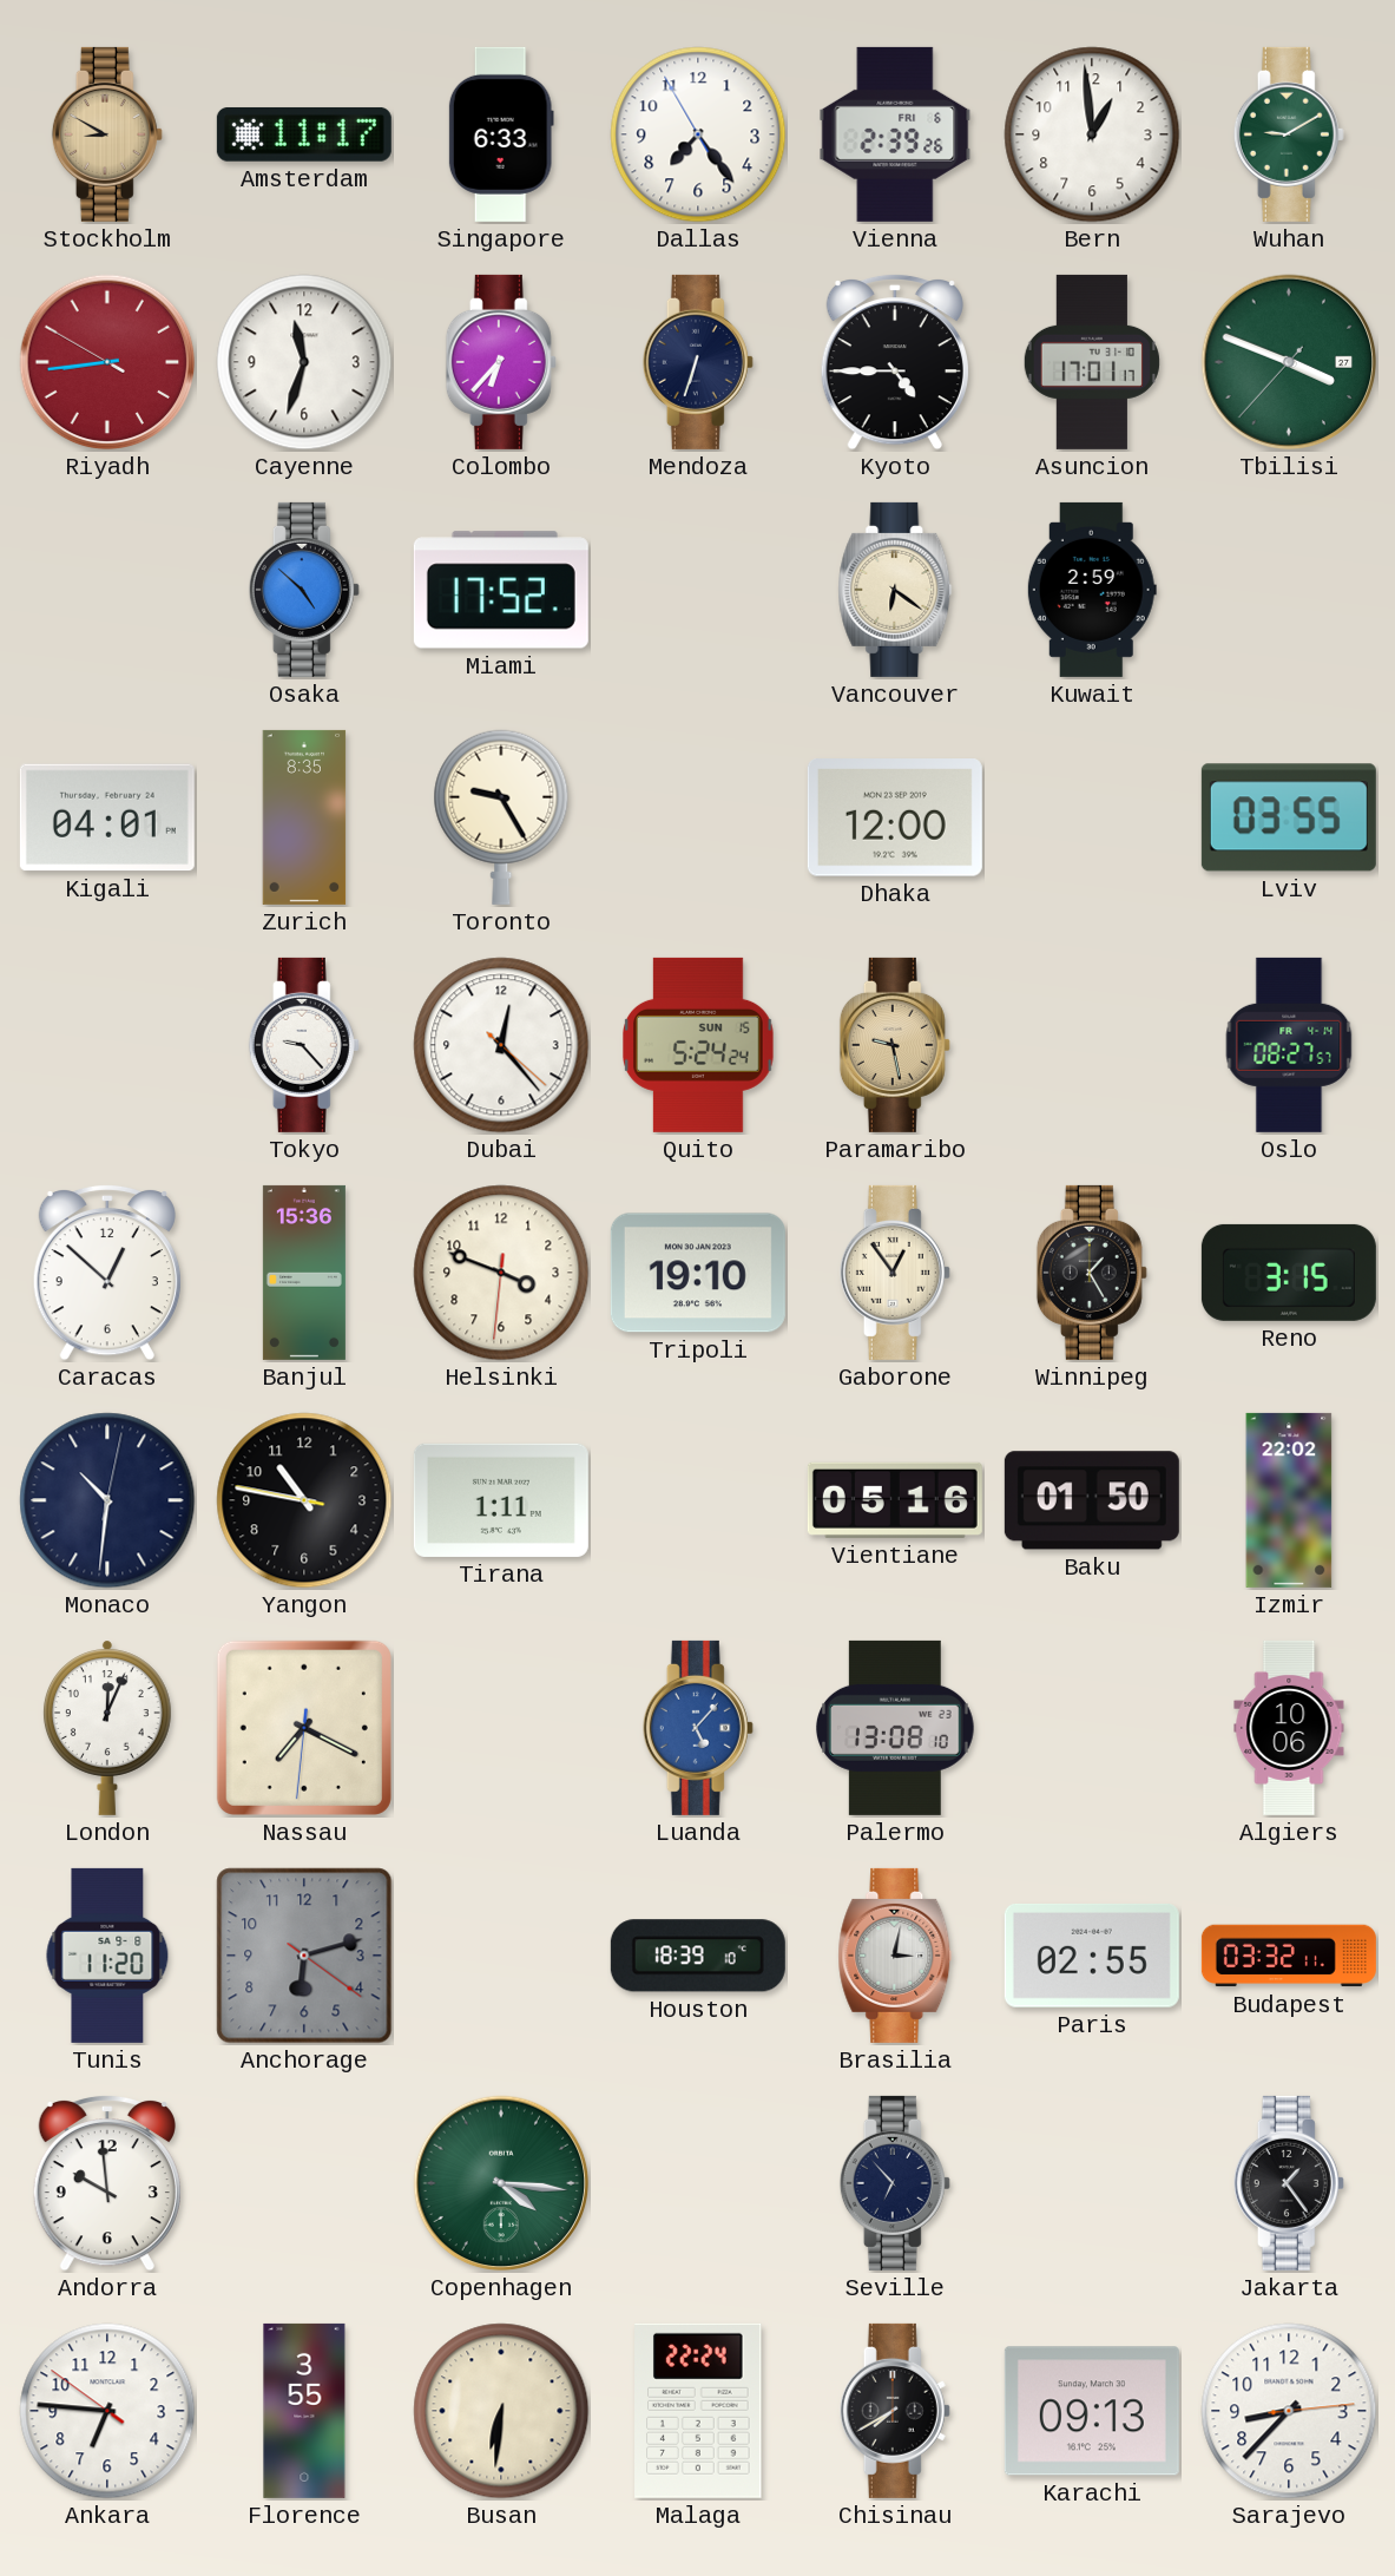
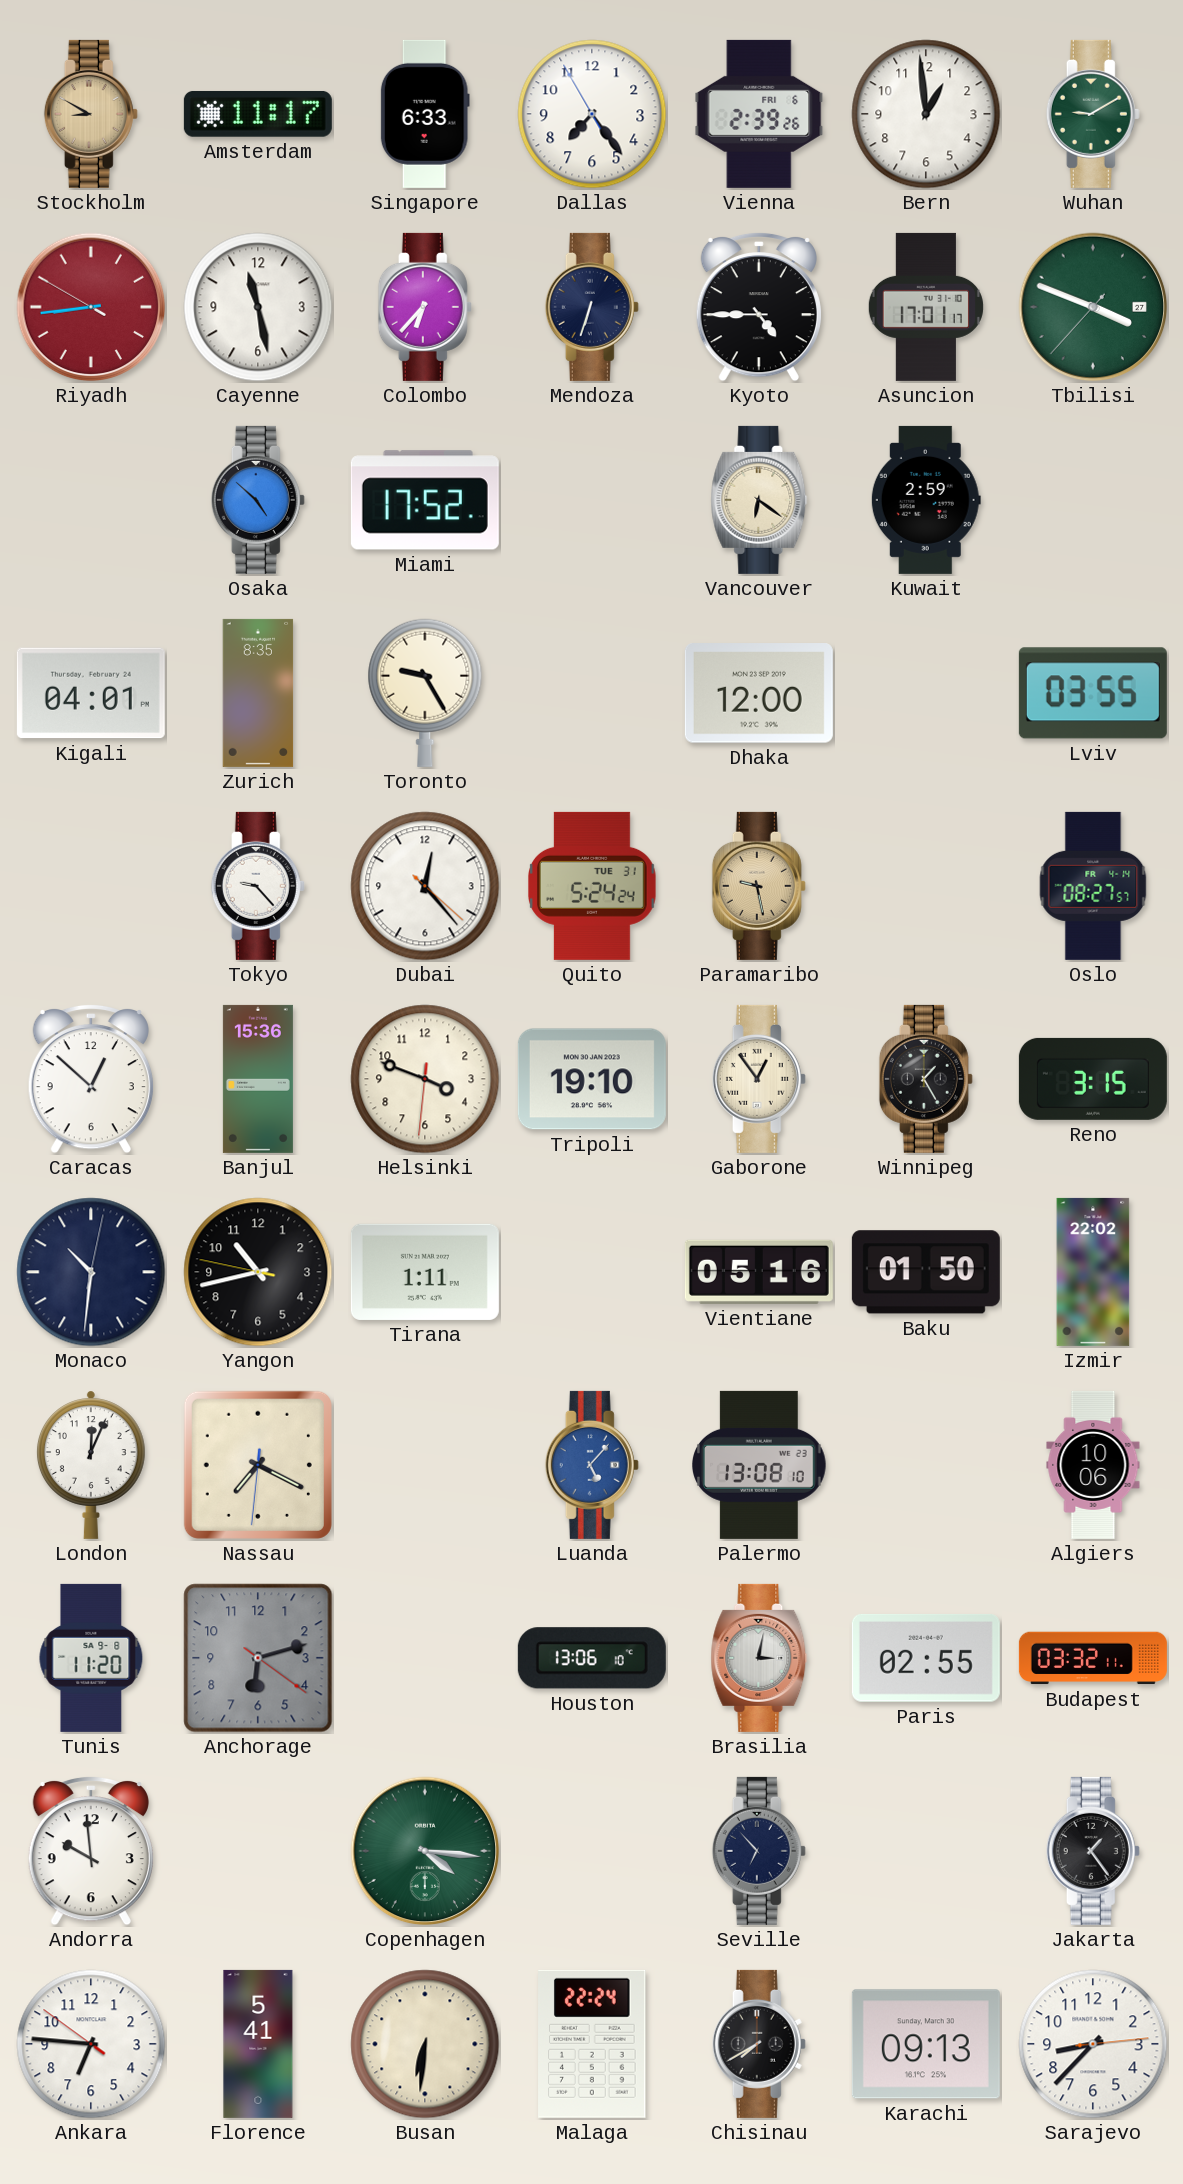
Cayenne: 11:33 -> 11:28 (258, 307)
Quito date: SUN 15 -> TUE 31 (593, 886)
Yangon: 10:46 -> 10:42 (258, 1272)
Houston: 18:39 -> 13:06 (592, 1658)
Florence: 3:55 -> 5:41 (258, 2044)
